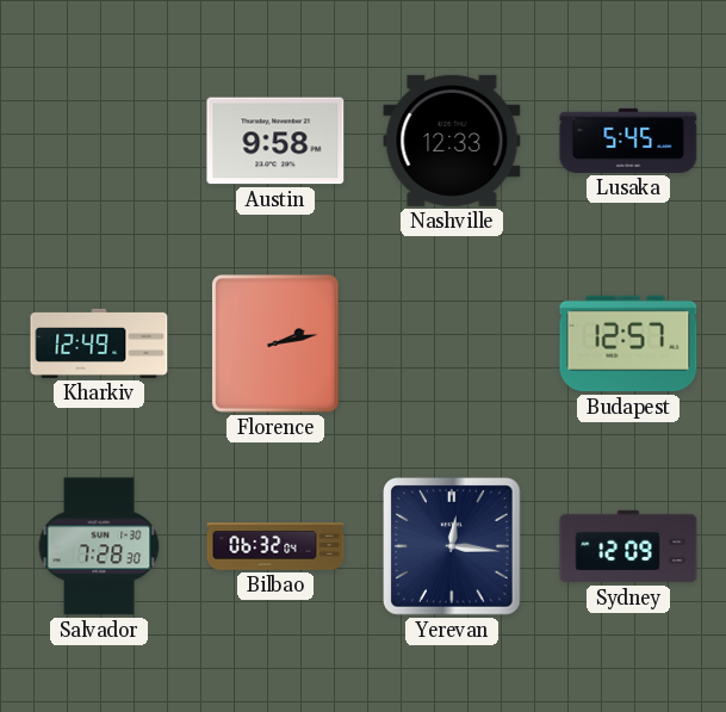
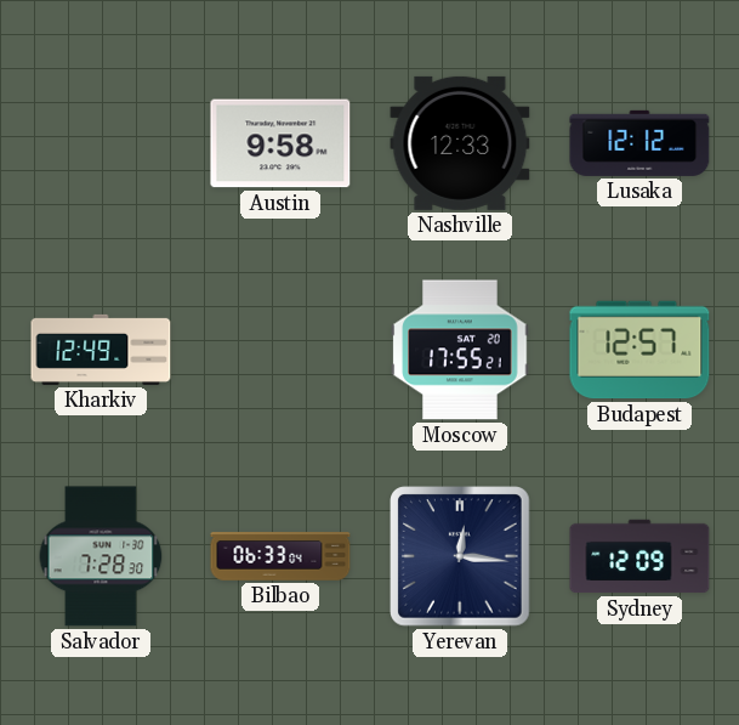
Lusaka: 5:45 -> 12:12 (639, 143)
Florence: 2:13 -> none (275, 343)
Moscow: none -> 17:55 (460, 350)
Bilbao: 06:32 -> 06:33 (280, 556)
